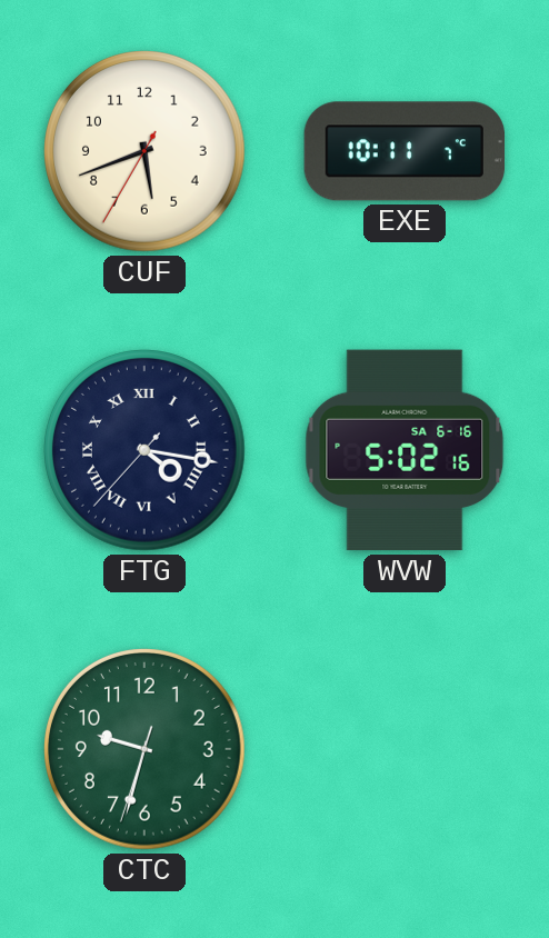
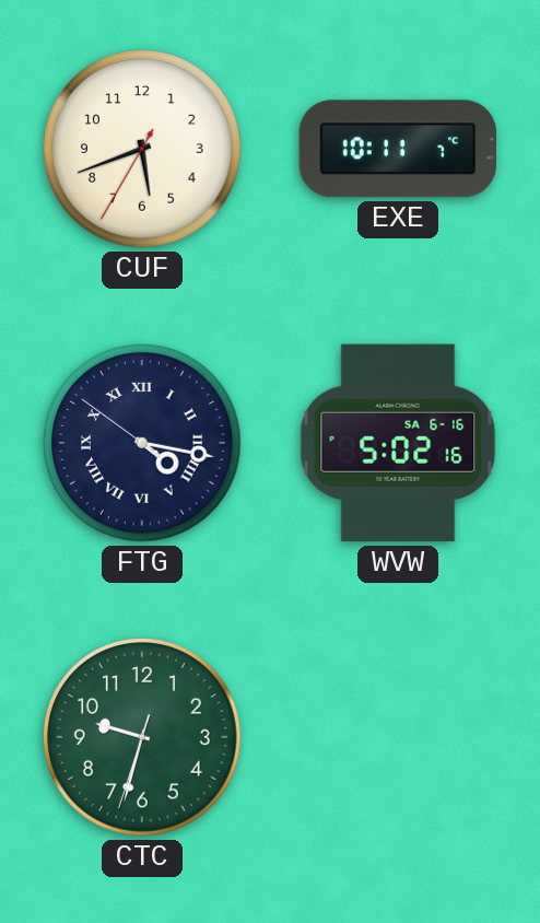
FTG: 4:16:37 -> 4:16:51 (143, 444)
